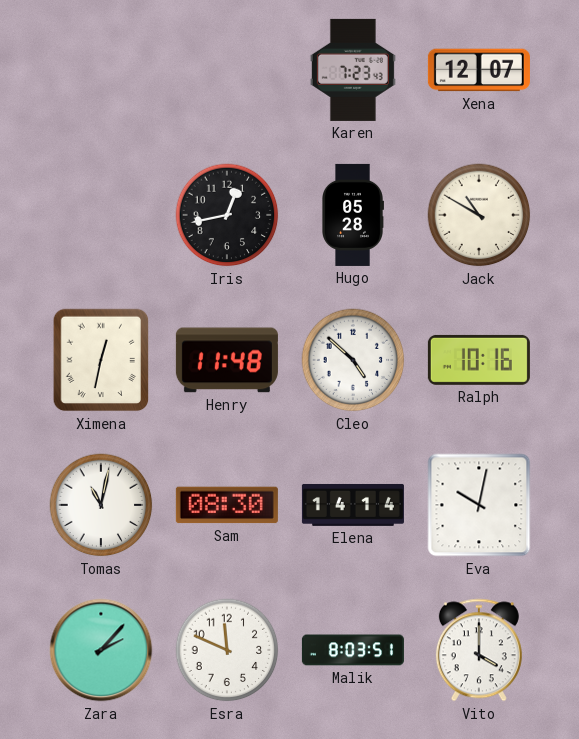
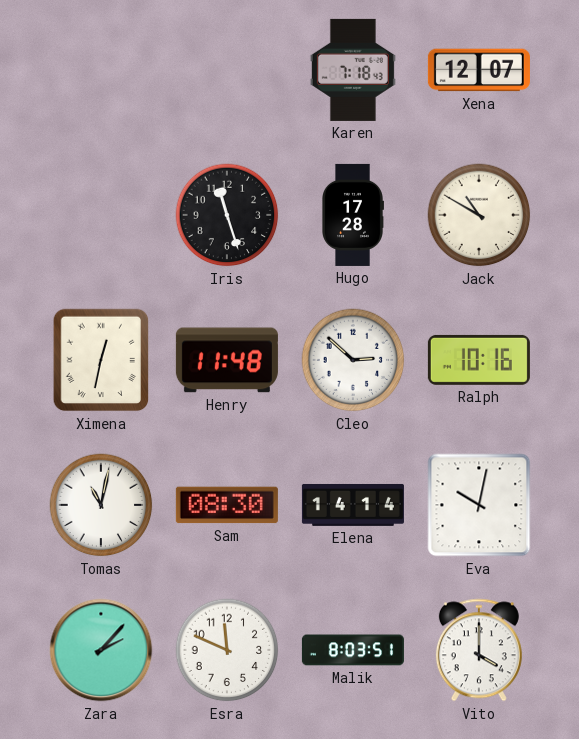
Karen: 7:23 -> 7:18 (353, 70)
Iris: 12:43 -> 11:27 (227, 215)
Hugo: 05:28 -> 17:28 (353, 215)
Cleo: 4:52 -> 2:52 (353, 360)
